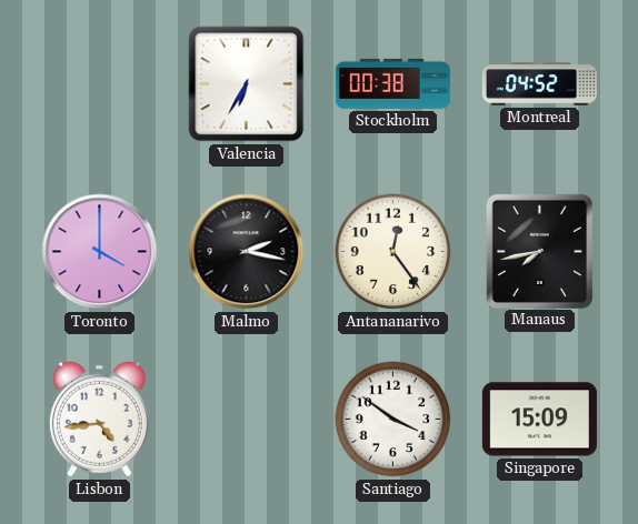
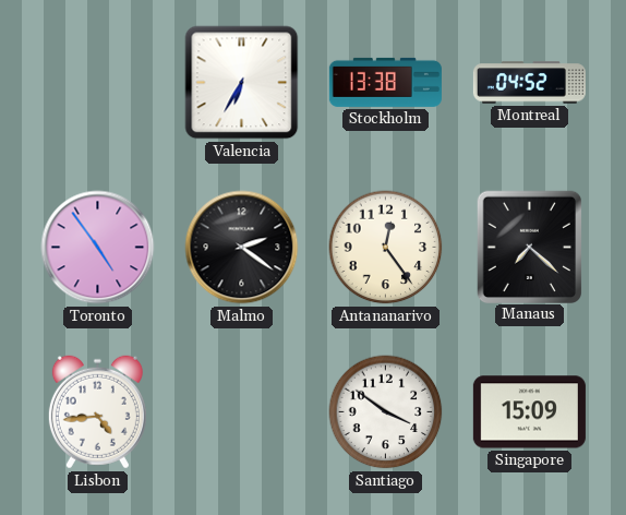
Stockholm: 00:38 -> 13:38 (385, 82)
Toronto: 4:00 -> 4:54 (98, 248)
Malmo: 2:17 -> 2:21 (242, 248)
Manaus: 7:43 -> 7:22 (529, 247)
